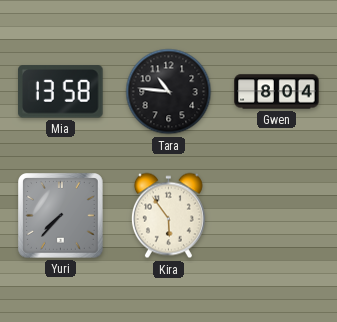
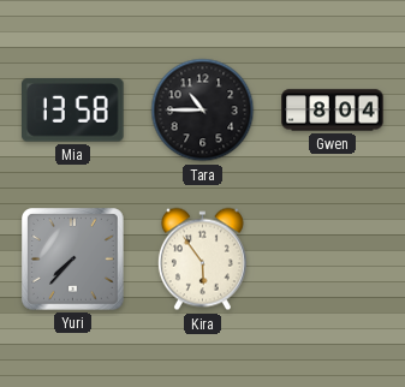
Tara: 10:46 -> 10:45 (203, 111)
